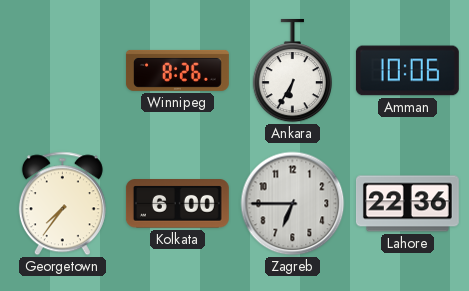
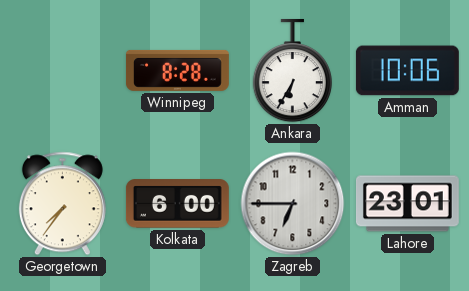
Winnipeg: 8:26 -> 8:28 (177, 70)
Lahore: 22:36 -> 23:01 (407, 204)
